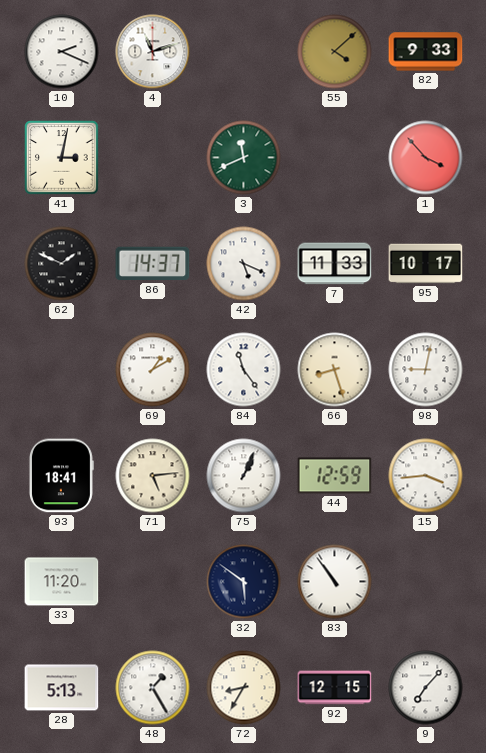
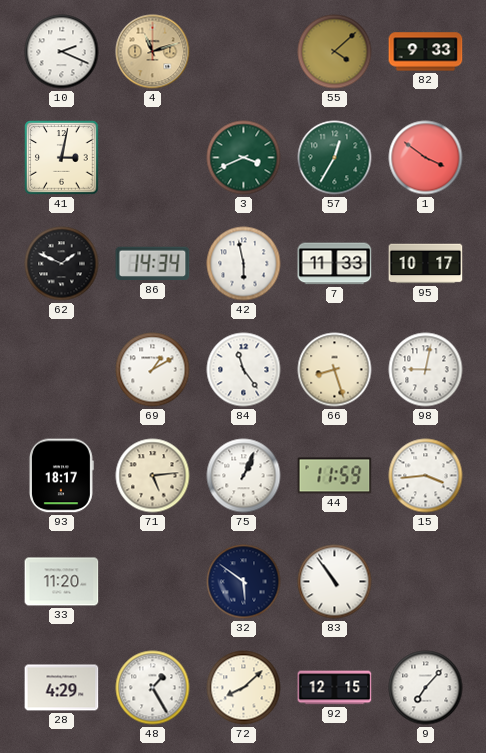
4 dial: white -> champagne (153, 52)
3: 11:41 -> 3:41 (244, 158)
57: none -> 12:35 (335, 158)
1: 3:53 -> 3:51 (426, 158)
86: 14:37 -> 14:34 (153, 264)
42: 5:19 -> 5:58 (244, 264)
93: 18:41 -> 18:17 (61, 476)
44: 12:59 -> 11:59 (335, 476)
28: 5:13 -> 4:29 (62, 688)
72: 8:35 -> 8:08 (244, 688)
